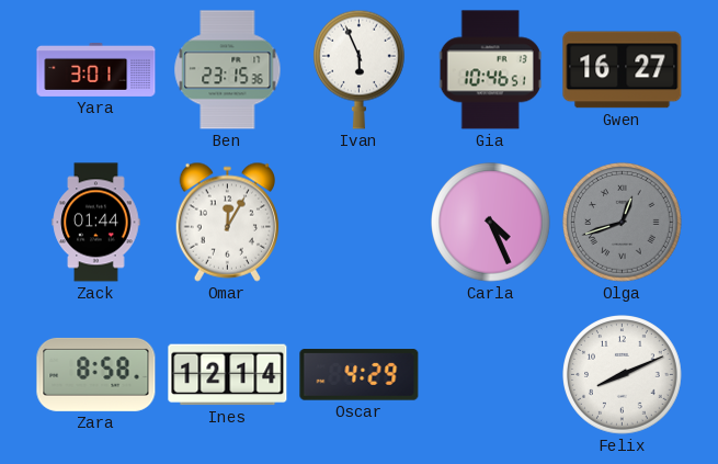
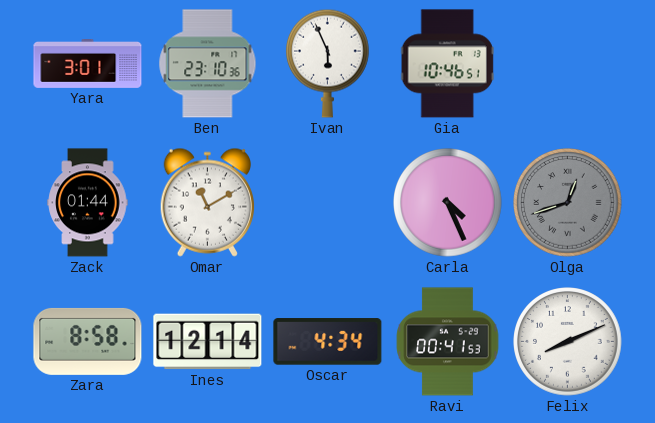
Ben: 23:15 -> 23:10 (208, 64)
Gwen: 16:27 -> none (623, 70)
Omar: 12:05 -> 11:10 (207, 202)
Oscar: 4:29 -> 4:34 (328, 342)
Ravi: none -> 00:41 (448, 342)
